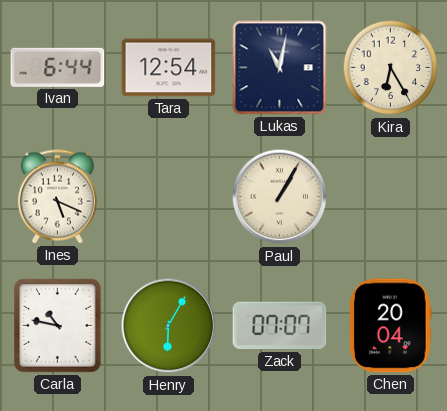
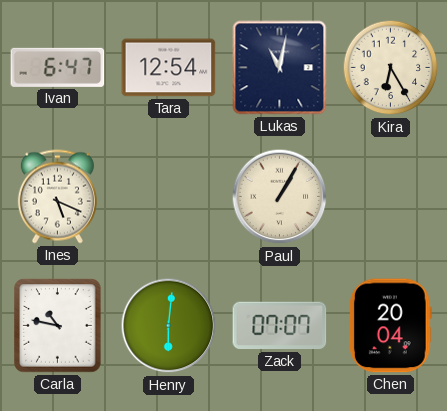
Ivan: 6:44 -> 6:47 (58, 67)
Henry: 6:05 -> 6:01 (169, 326)
